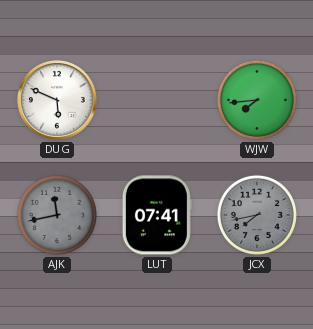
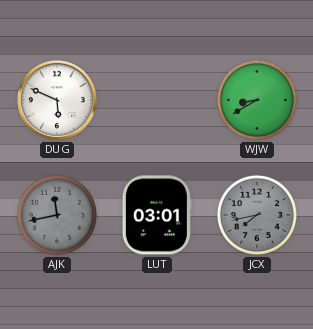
WJW: 7:44 -> 8:40 (257, 100)
LUT: 07:41 -> 03:01 (157, 215)
